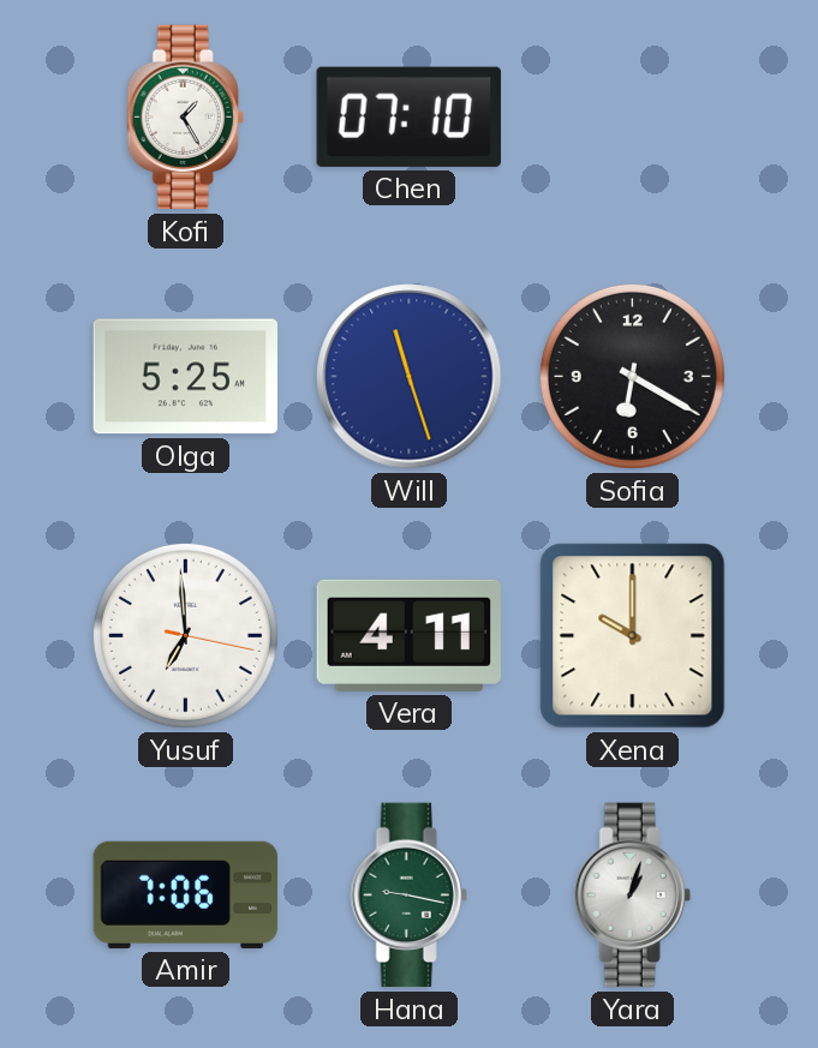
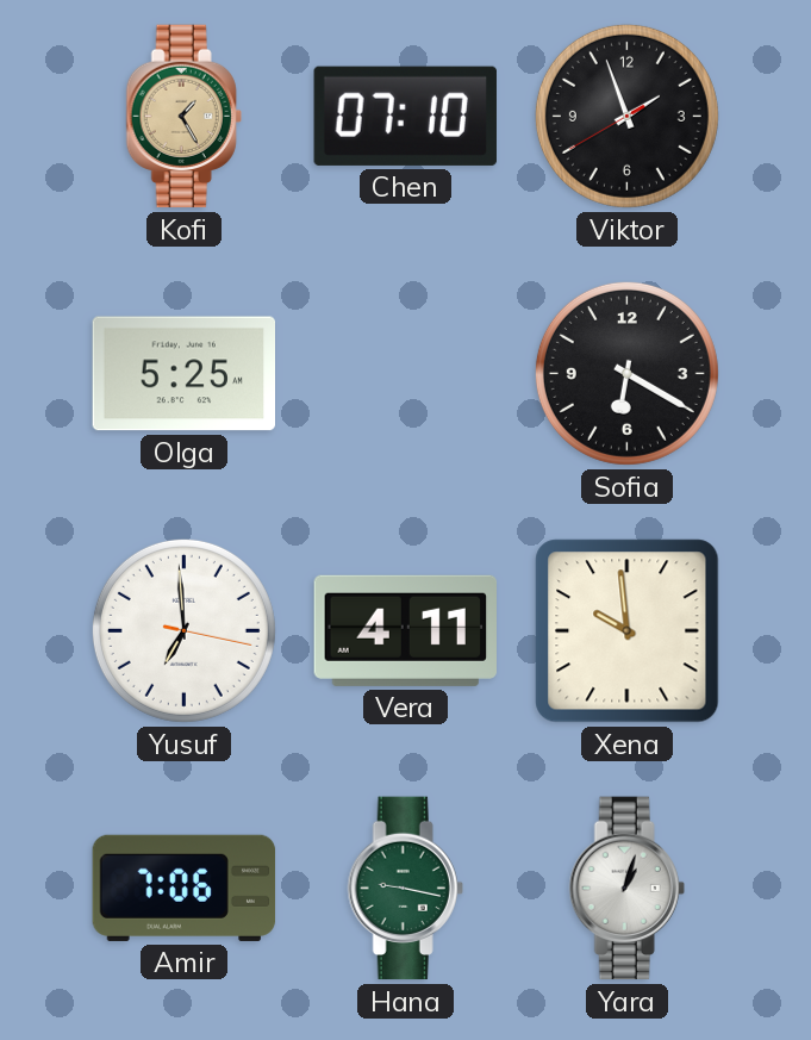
Kofi dial: white -> champagne (183, 117)
Viktor: none -> 1:56 (626, 116)
Will: 11:27 -> none (410, 377)
Xena: 10:00 -> 9:59 (628, 631)
